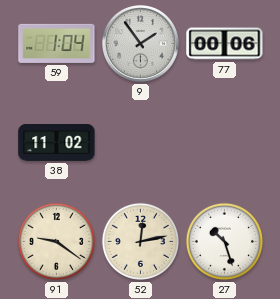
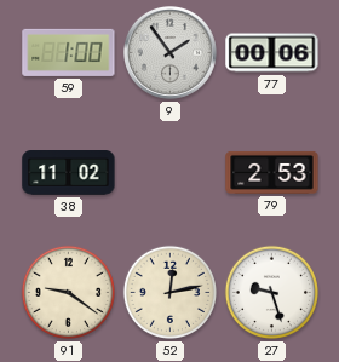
59: 1:04 -> 1:00 (69, 52)
79: none -> 2:53 (272, 172)
27: 10:27 -> 9:27 (271, 292)
